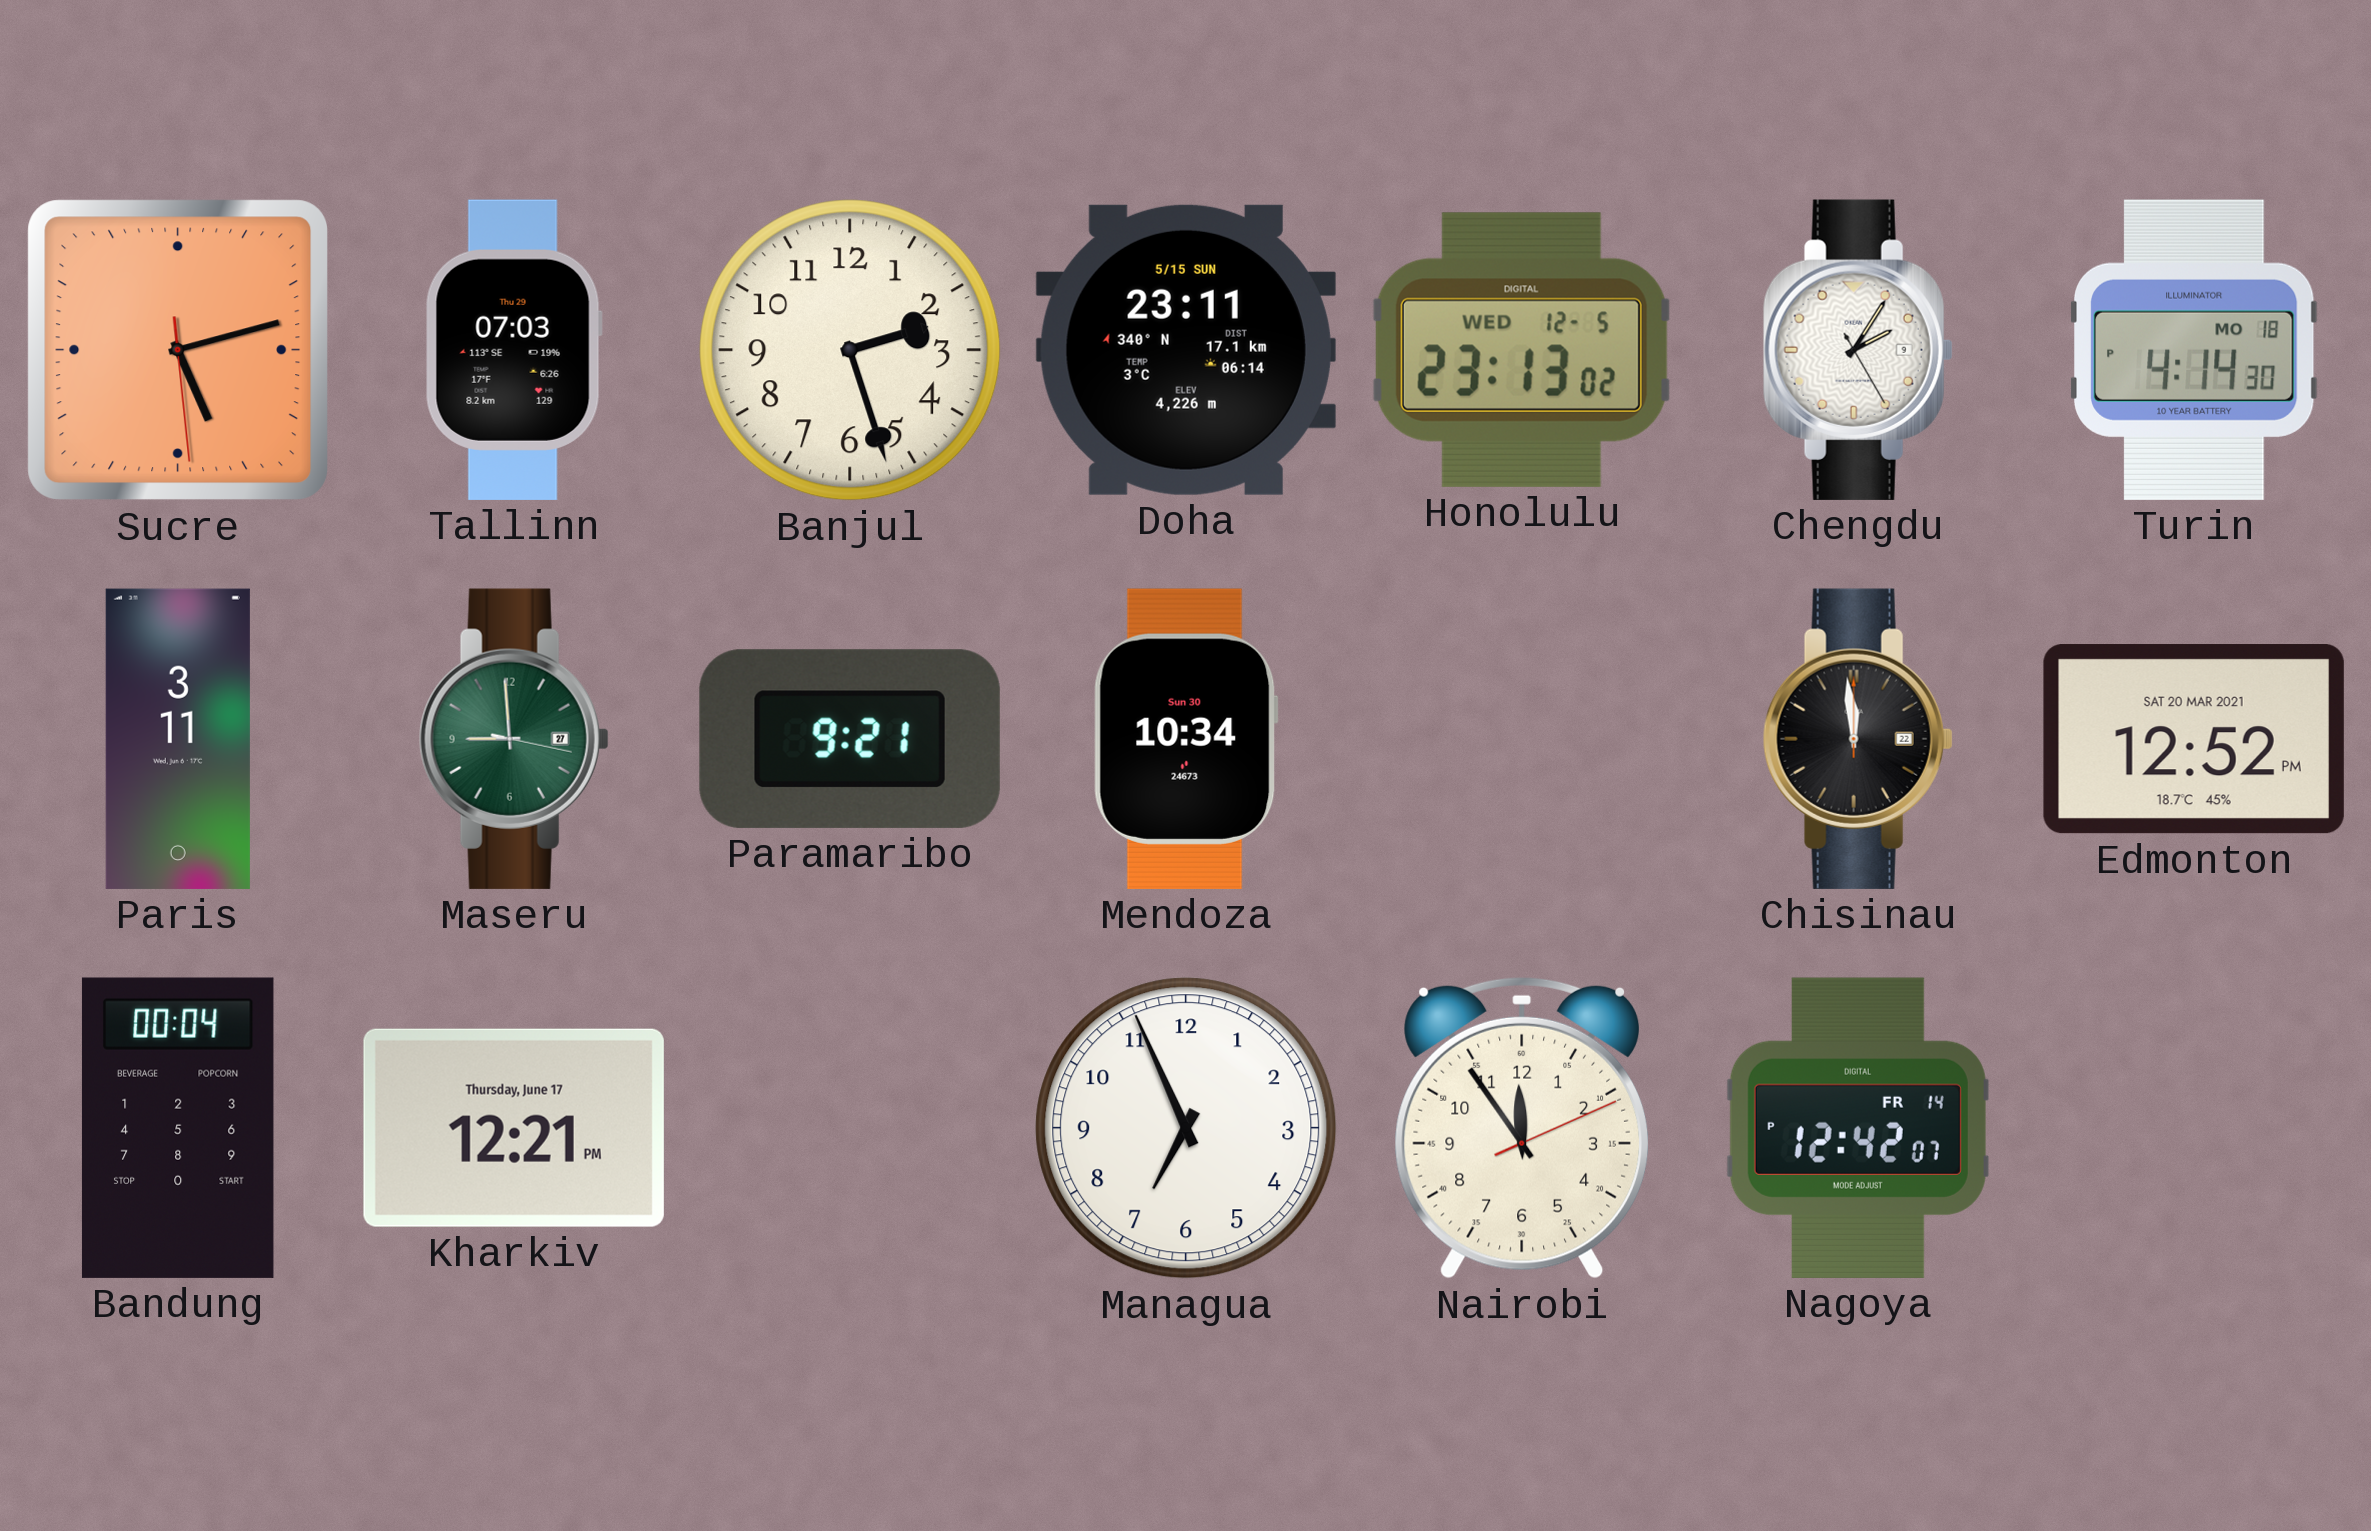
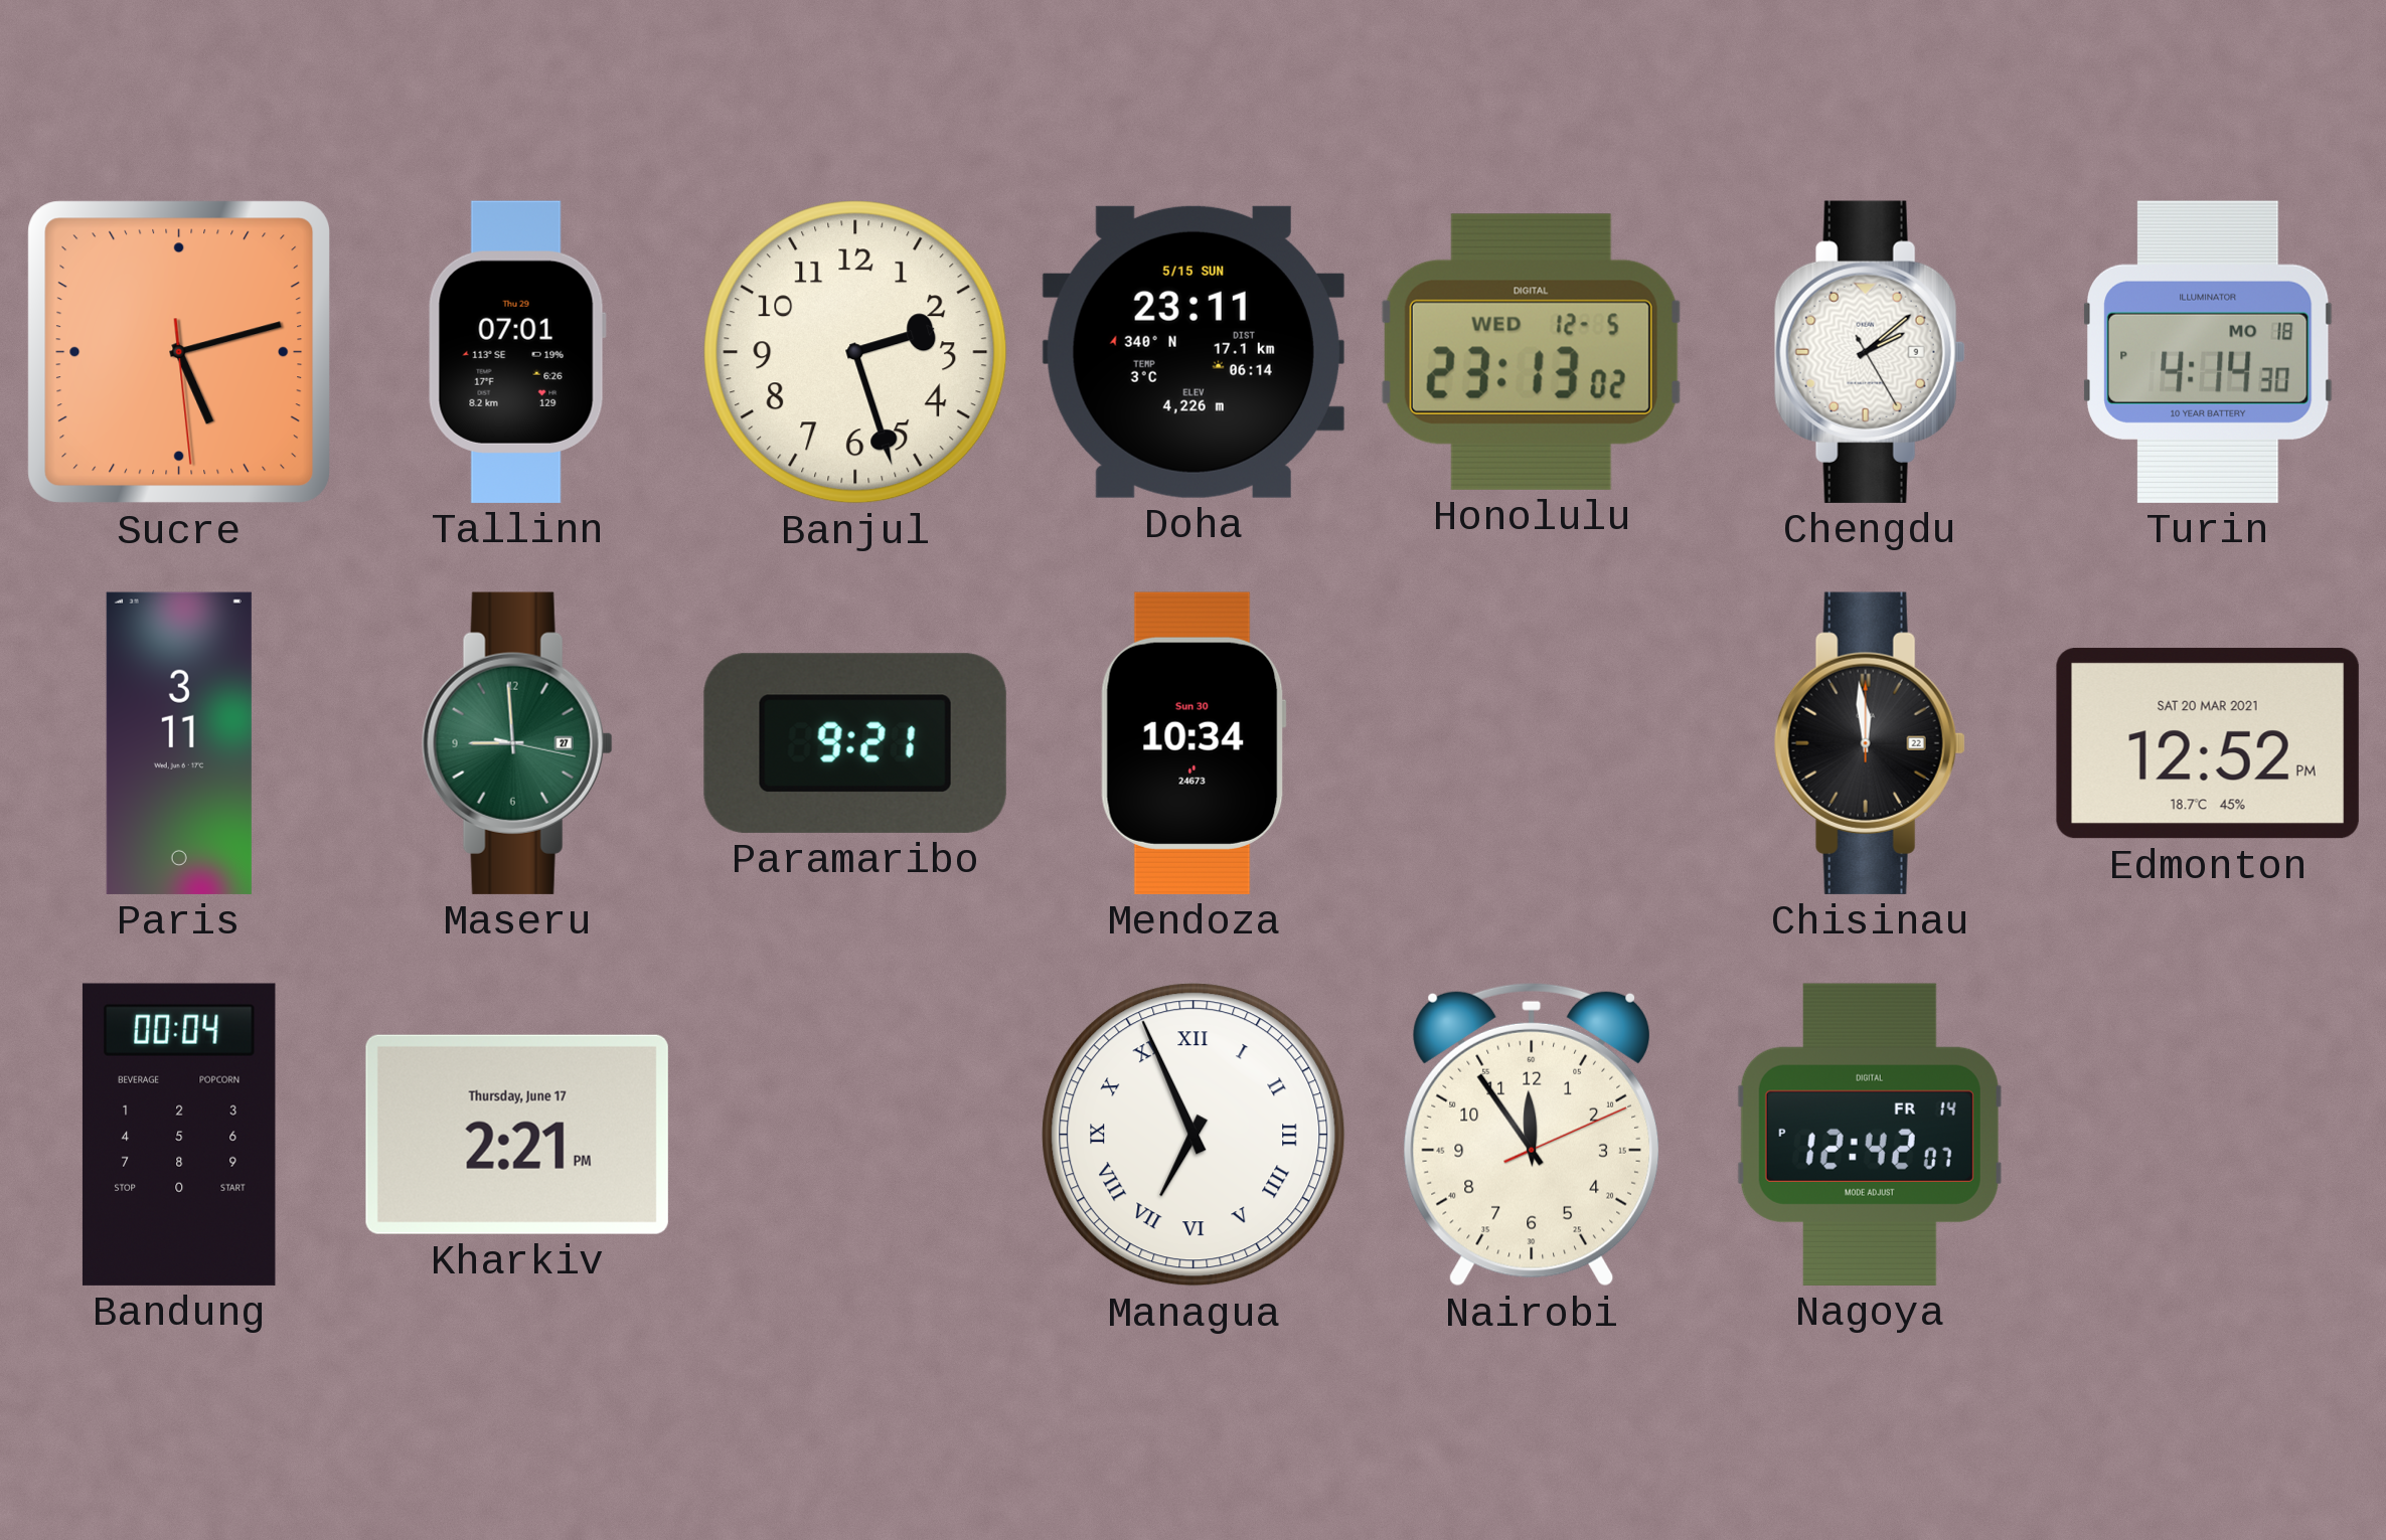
Tallinn: 07:03 -> 07:01 (517, 352)
Chengdu: 2:05 -> 2:08 (1870, 352)
Kharkiv: 12:21 -> 2:21 (517, 1135)
Managua numerals: Arabic -> Roman (1194, 1135)
